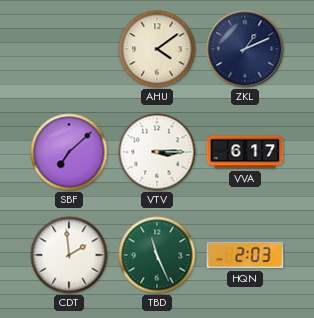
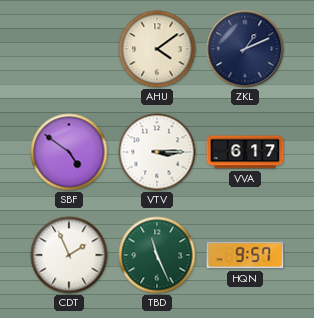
SBF: 7:08 -> 4:51 (69, 152)
CDT: 1:59 -> 1:56 (69, 255)
HQN: 2:03 -> 9:57 (245, 255)
